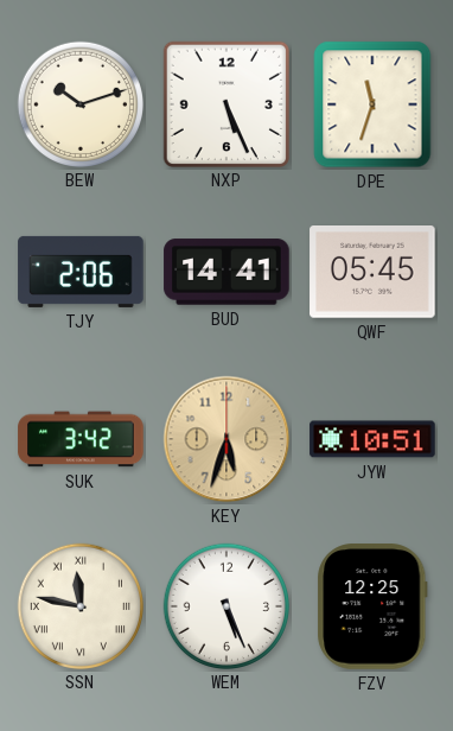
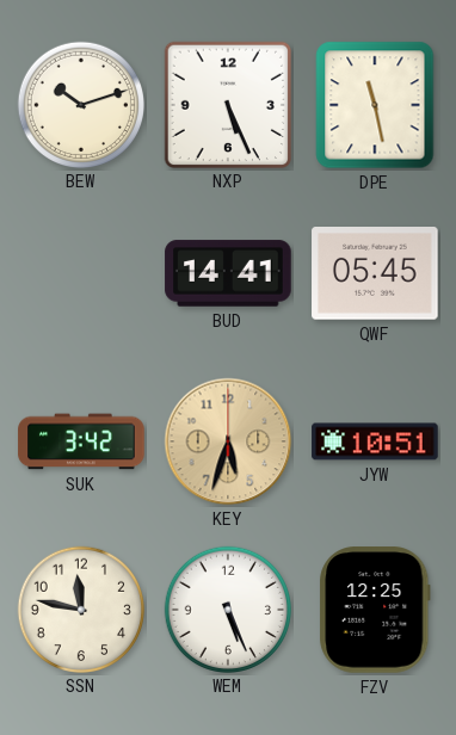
DPE: 11:33 -> 11:28 (375, 105)
TJY: 2:06 -> none (81, 272)
SSN numerals: Roman -> Arabic (80, 609)
